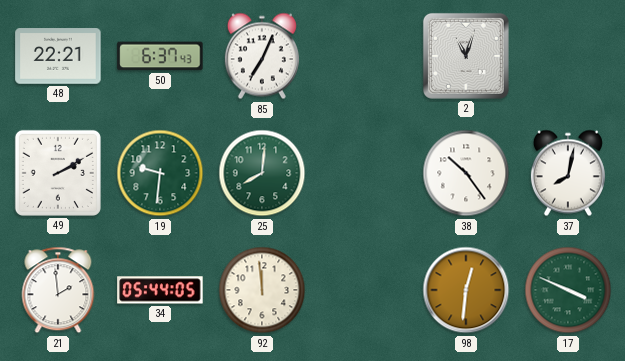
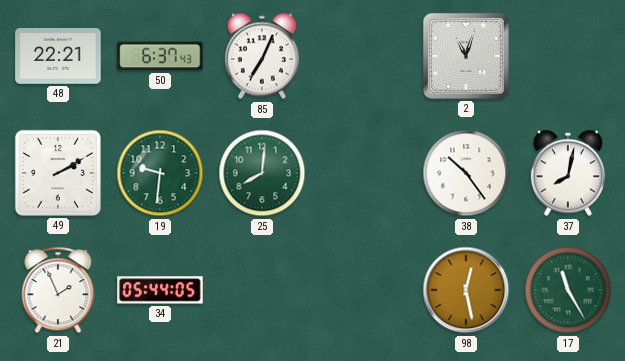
21: 1:59 -> 1:56 (58, 290)
92: 11:59 -> none (262, 290)
98: 12:31 -> 12:28 (466, 290)
17: 3:49 -> 11:25 (568, 290)
